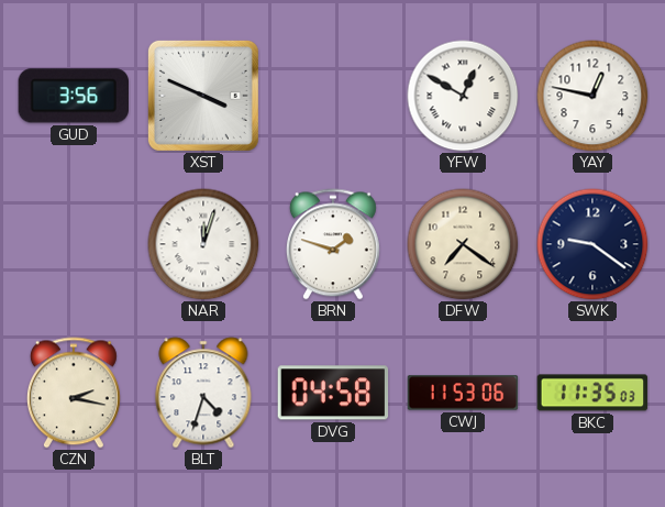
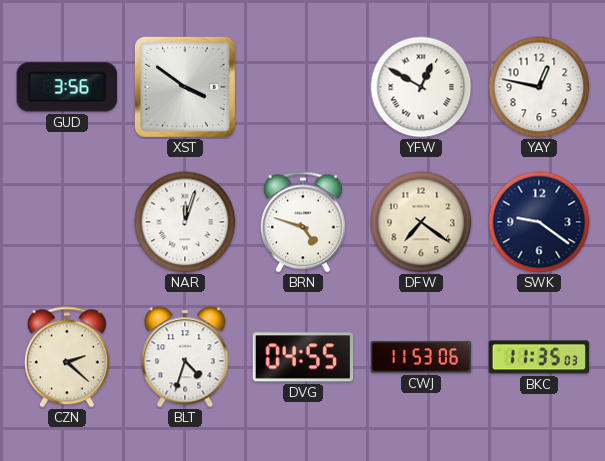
XST: 3:49 -> 3:51 (185, 87)
BRN: 1:48 -> 4:48 (303, 222)
CZN: 2:17 -> 2:22 (67, 357)
DVG: 04:58 -> 04:55 (303, 357)
